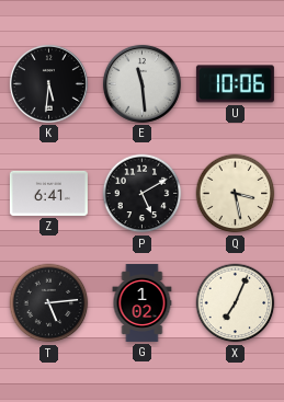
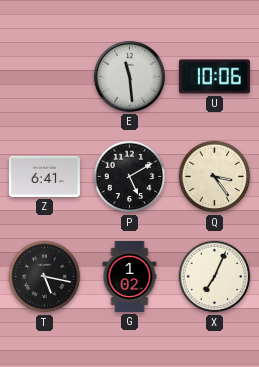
K: 5:31 -> none (48, 83)
Q: 3:28 -> 3:24 (215, 177)
T: 5:14 -> 5:17 (45, 277)
